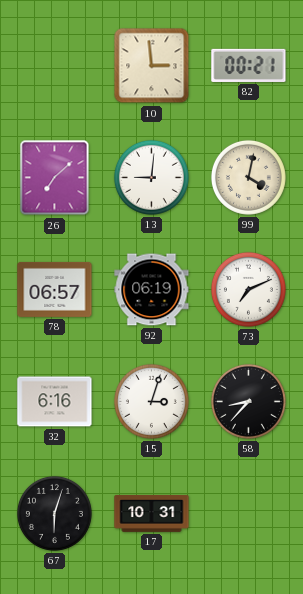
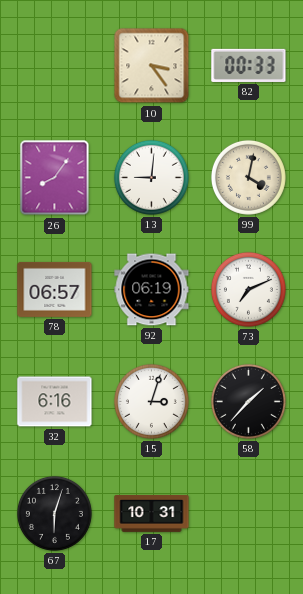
10: 2:59 -> 3:24 (152, 66)
82: 00:21 -> 00:33 (249, 65)
26: 7:08 -> 8:06 (55, 178)
58: 8:37 -> 1:37 (248, 401)
